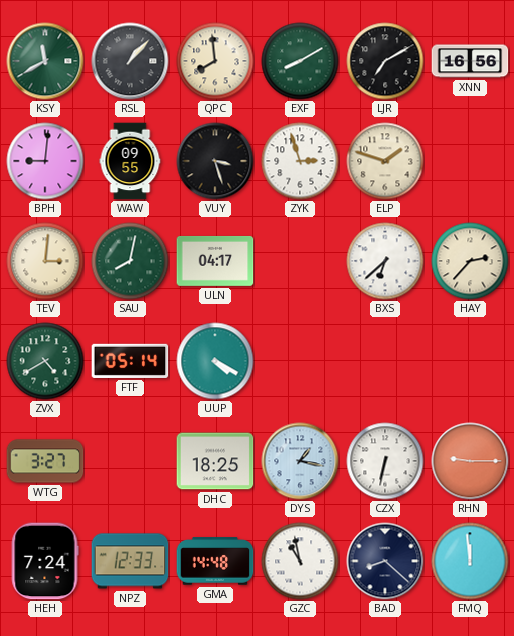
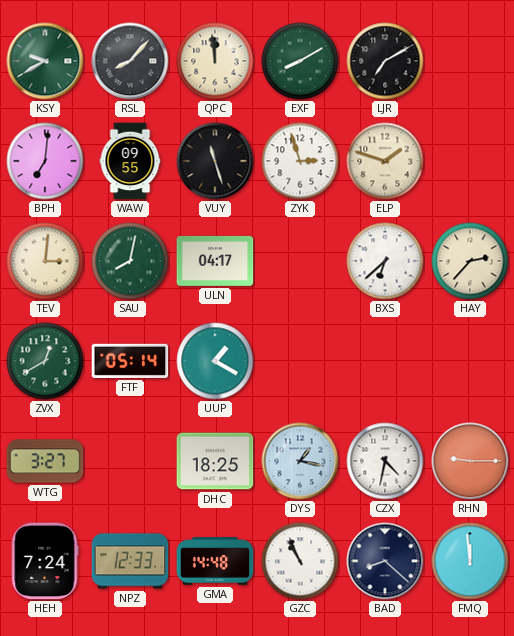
KSY: 11:40 -> 9:40 (45, 61)
RSL: 1:07 -> 8:07 (130, 61)
QPC: 7:59 -> 11:59 (215, 61)
XNN: 16:56 -> none (470, 61)
BPH: 9:01 -> 7:01 (45, 161)
VUY: 3:27 -> 11:27 (215, 161)
ZVX: 4:40 -> 12:40 (45, 361)
UUP: 4:20 -> 1:20 (215, 361)
CZX: 6:32 -> 4:32 (385, 461)
GZC: 10:58 -> 10:56 (300, 561)
